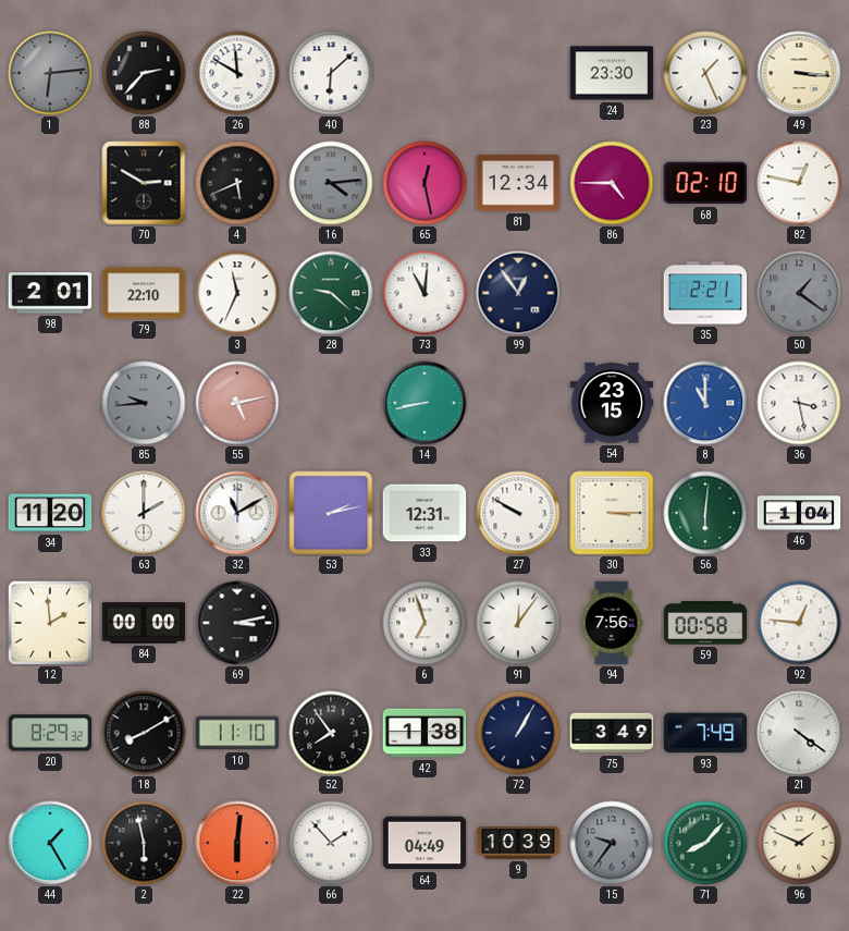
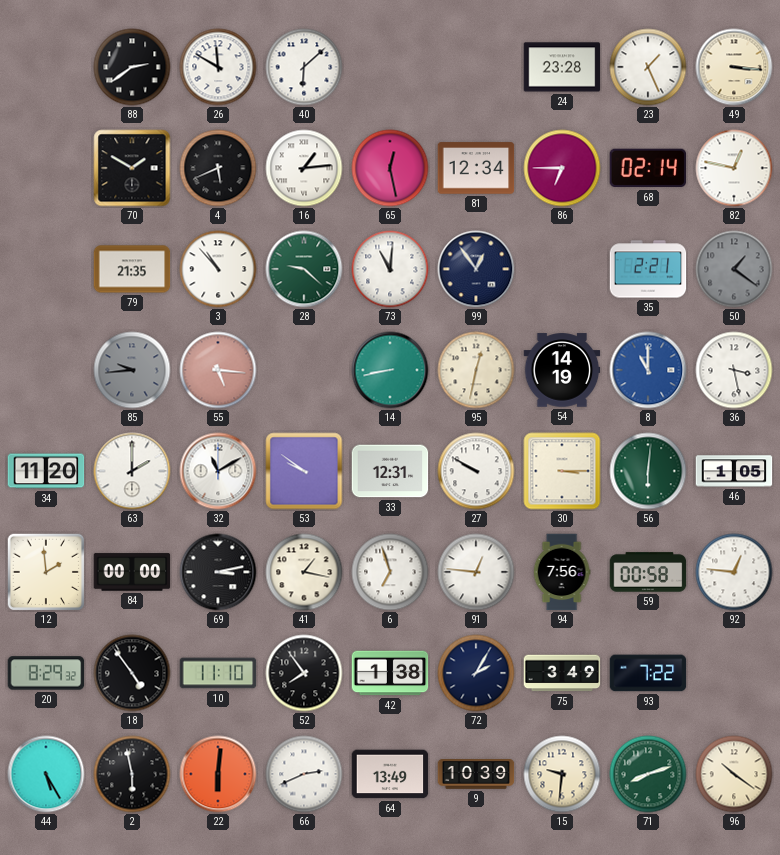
1: 6:14 -> none (50, 73)
88: 2:37 -> 2:39 (132, 67)
24: 23:30 -> 23:28 (562, 67)
70: 2:50 -> 1:50 (132, 168)
16: 4:14 -> 1:14 (304, 168)
16 dial: grey -> white (304, 168)
86: 4:45 -> 6:45 (562, 168)
68: 02:10 -> 02:14 (648, 168)
98: 2:01 -> none (50, 293)
79: 22:10 -> 21:35 (132, 269)
3: 11:34 -> 10:53 (218, 269)
55: 5:13 -> 5:16 (218, 370)
95: none -> 12:32 (476, 370)
54: 23:15 -> 14:19 (562, 370)
53: 2:13 -> 9:51 (304, 471)
46: 1:04 -> 1:05 (734, 471)
41: none -> 1:17 (304, 572)
91: 12:06 -> 12:46 (476, 572)
18: 8:10 -> 4:54 (132, 673)
72: 1:05 -> 2:05 (476, 673)
93: 7:49 -> 7:22 (648, 673)
21: 4:21 -> none (799, 733)
44: 1:25 -> 5:25 (46, 774)
66: 1:53 -> 2:41 (304, 774)
64: 04:49 -> 13:49 (390, 774)
15: 9:36 -> 9:31 (562, 774)
15 dial: grey -> cream (562, 774)
71: 8:07 -> 8:12 (648, 774)
96: 1:49 -> 10:21 (734, 774)
